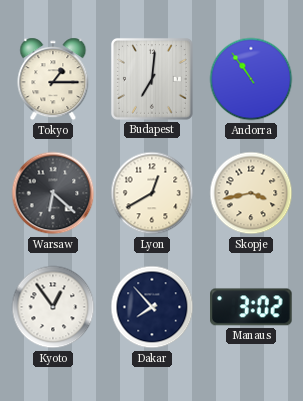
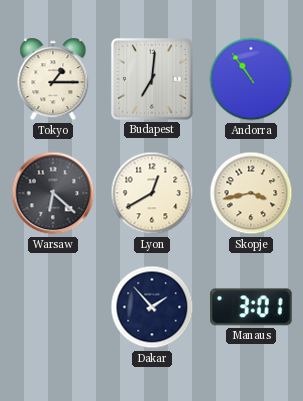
Kyoto: 12:54 -> none (53, 307)
Dakar: 7:53 -> 1:53 (152, 307)
Manaus: 3:02 -> 3:01 (251, 307)
